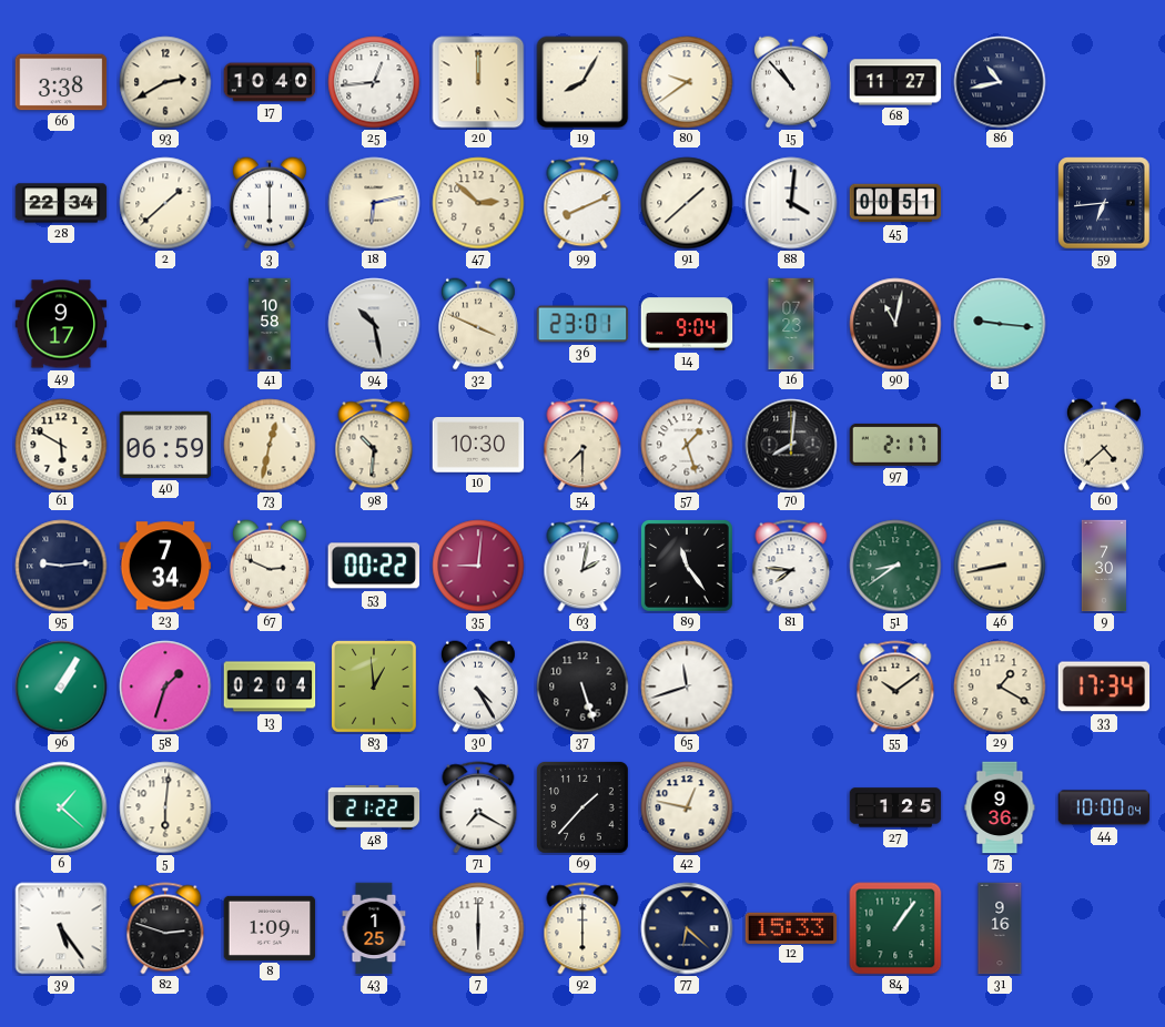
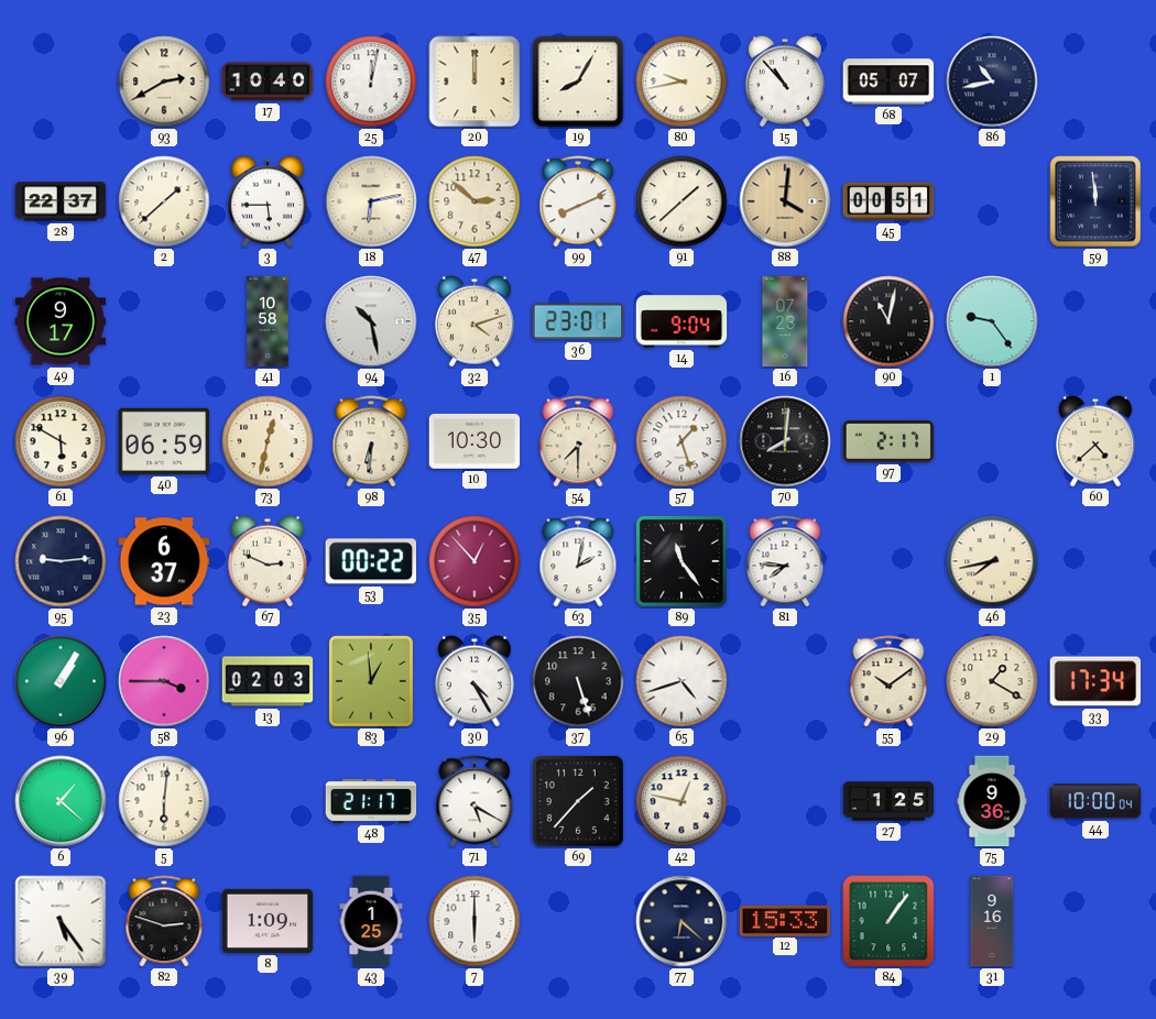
66: 3:38 -> none (61, 82)
25: 12:44 -> 12:02 (371, 81)
80: 9:39 -> 9:43 (681, 81)
68: 11:27 -> 05:07 (888, 81)
28: 22:34 -> 22:37 (61, 201)
3: 6:00 -> 5:45 (268, 201)
88 dial: white -> champagne (785, 201)
59: 6:44 -> 11:59 (1095, 201)
32: 3:49 -> 4:12 (475, 321)
1: 9:16 -> 9:24 (992, 321)
98: 10:31 -> 6:31 (371, 441)
23: 7:34 -> 6:37 (164, 561)
35: 9:01 -> 12:53 (475, 561)
51: 8:39 -> none (895, 566)
46: 8:43 -> 7:43 (992, 561)
9: 7:30 -> none (1104, 566)
58: 1:33 -> 3:45 (164, 681)
13: 02:04 -> 02:03 (268, 681)
65: 11:42 -> 4:42 (681, 681)
48: 21:22 -> 21:17 (371, 801)
71: 7:20 -> 5:20 (475, 801)
92: 6:00 -> none (582, 928)
